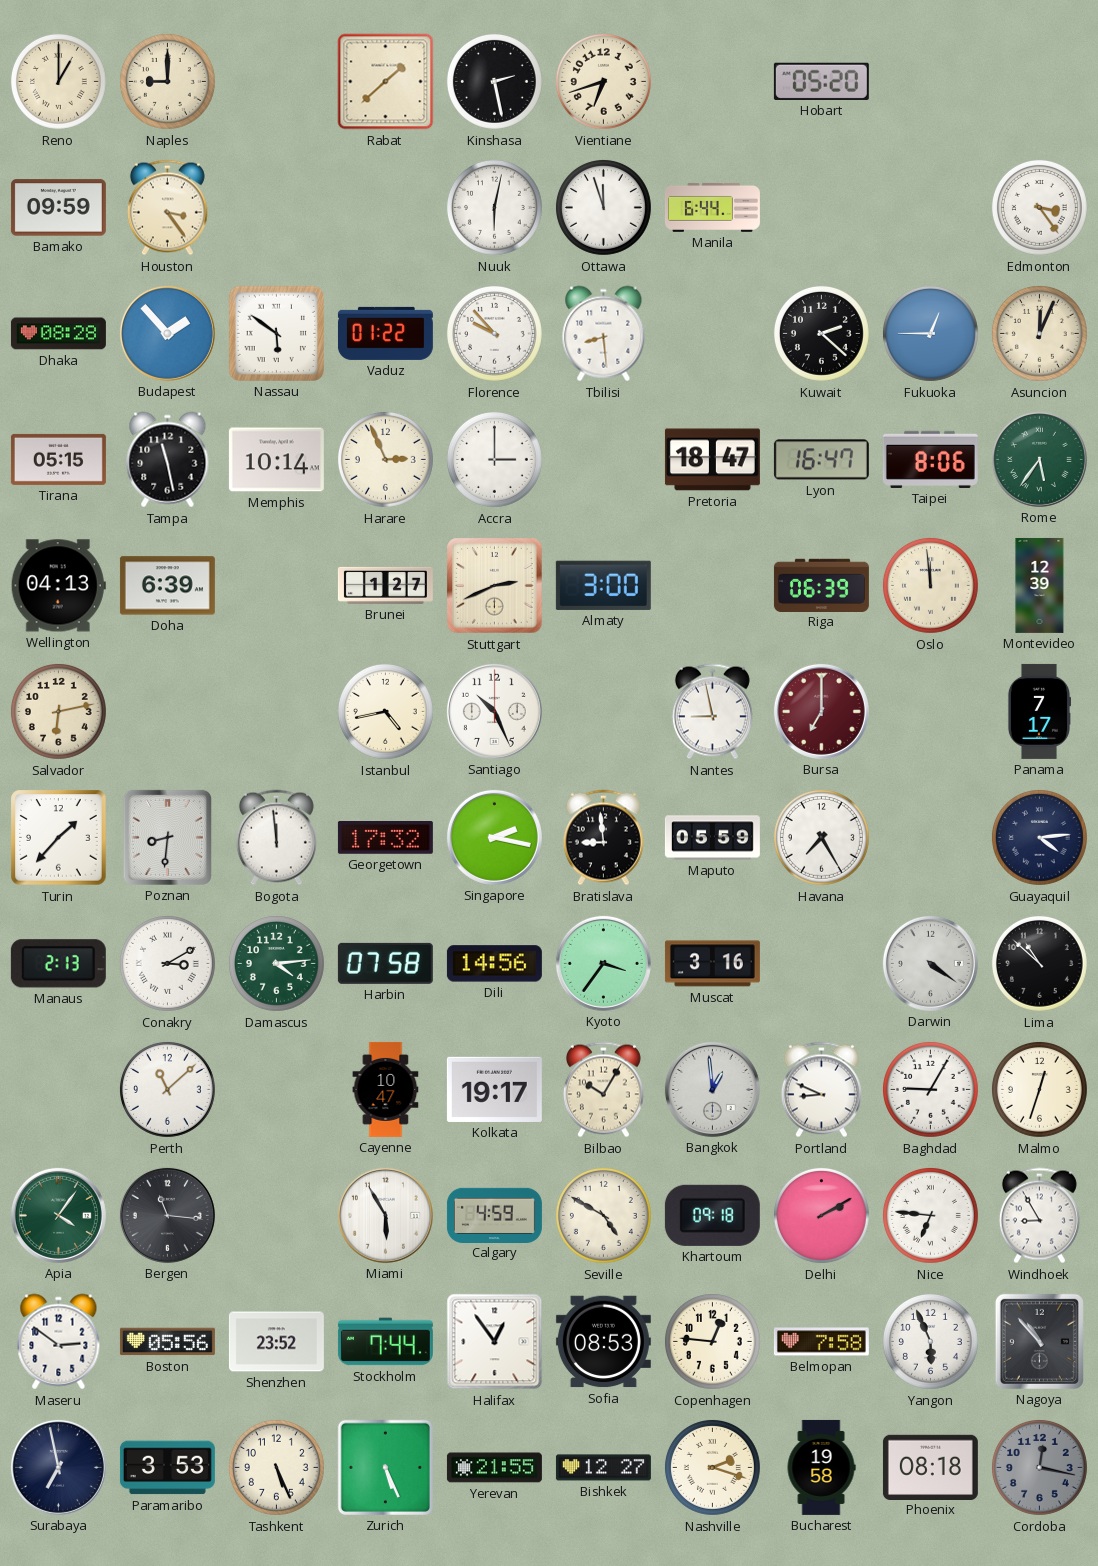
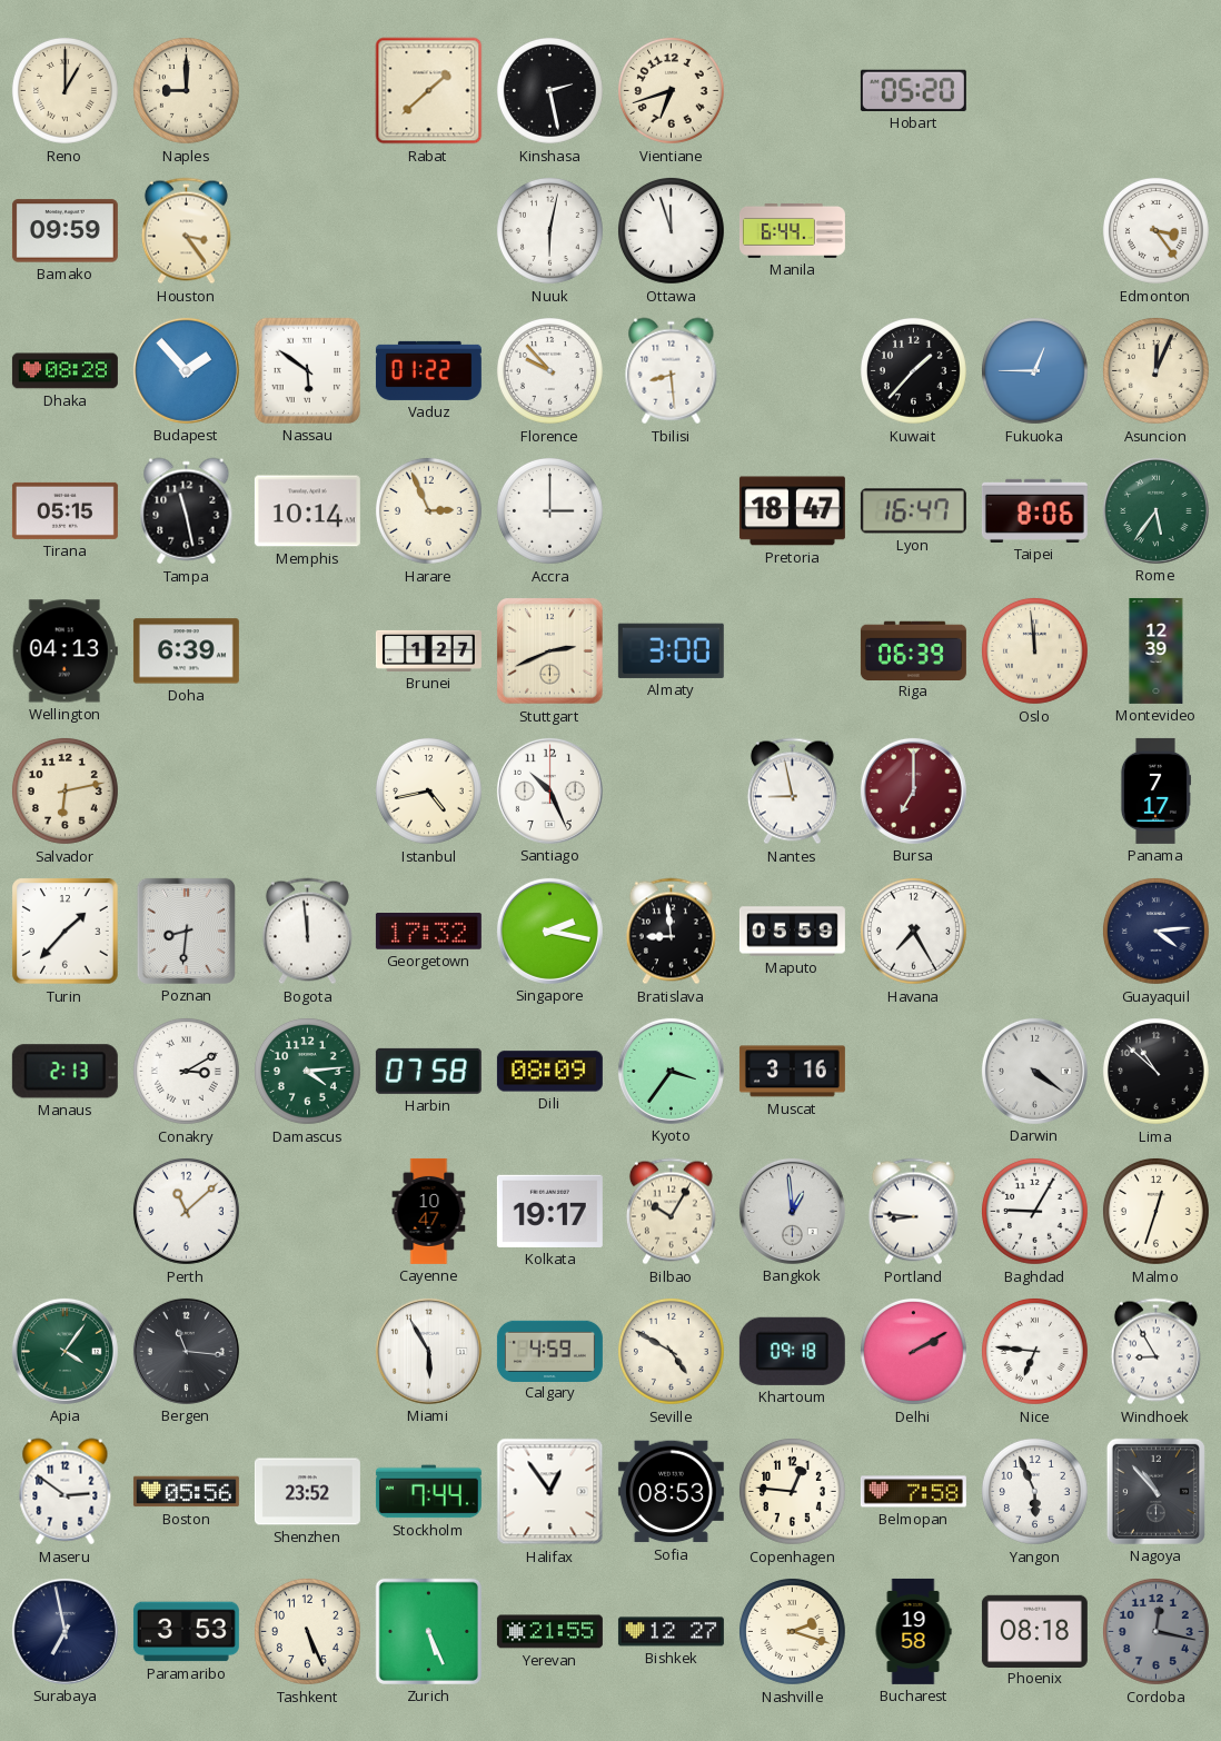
Kuwait: 2:22 -> 1:37 (913, 370)
Dili: 14:56 -> 08:09 (549, 1072)
Portland: 8:49 -> 8:46 (913, 1212)
